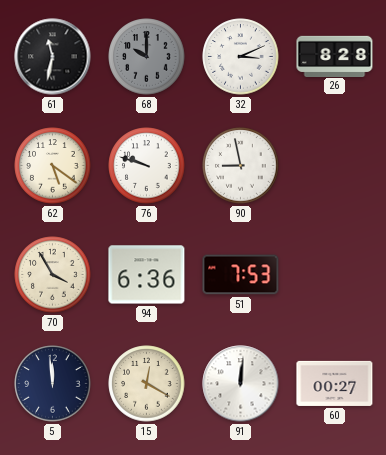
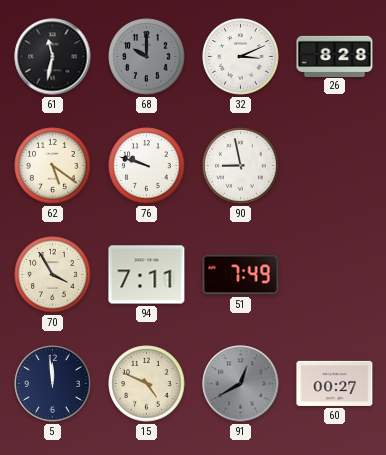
94: 6:36 -> 7:11 (147, 275)
51: 7:53 -> 7:49 (241, 275)
15: 12:20 -> 4:49 (147, 384)
91: 12:01 -> 12:40 (241, 384)
91 dial: white -> grey (241, 384)
